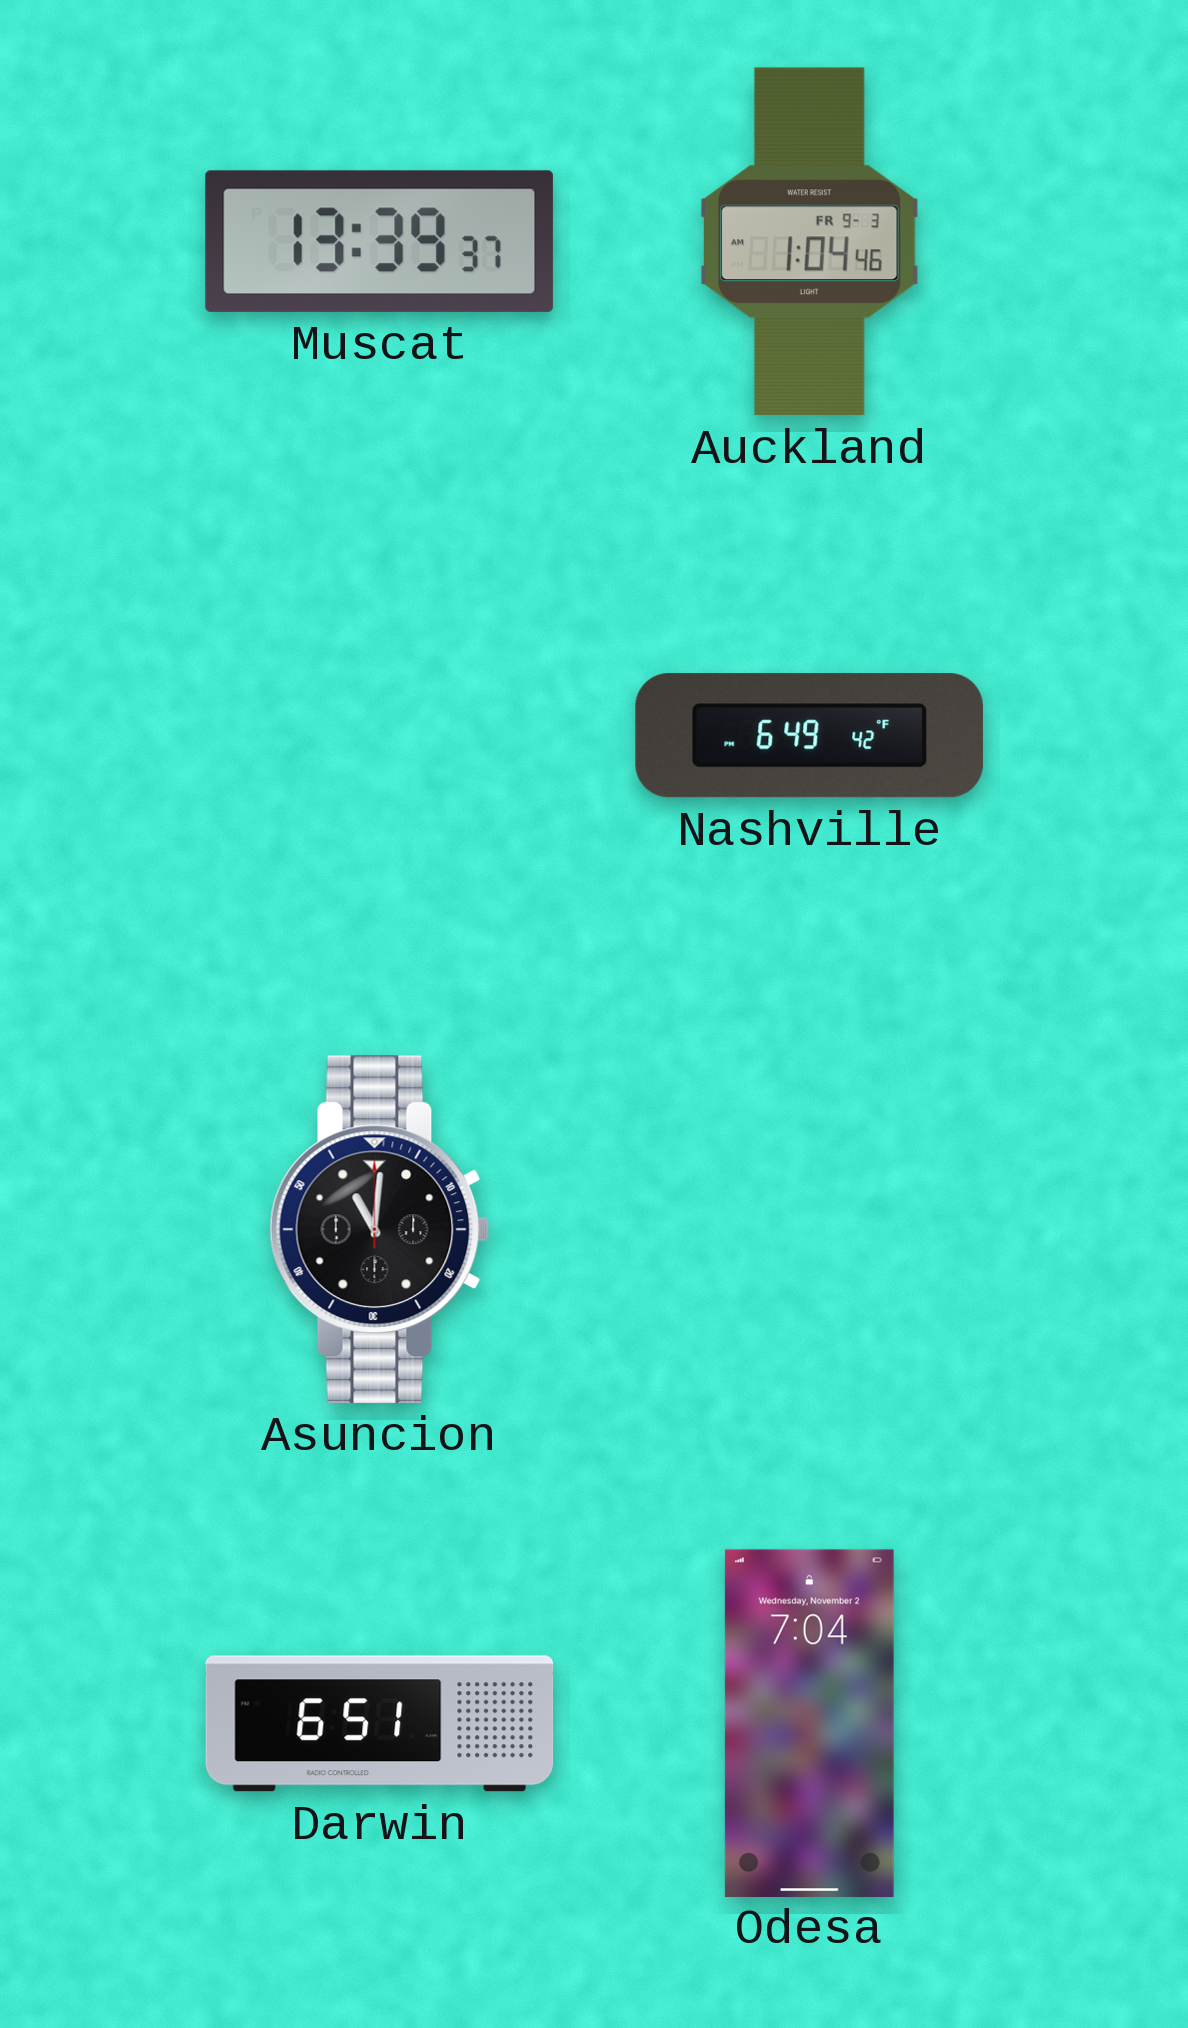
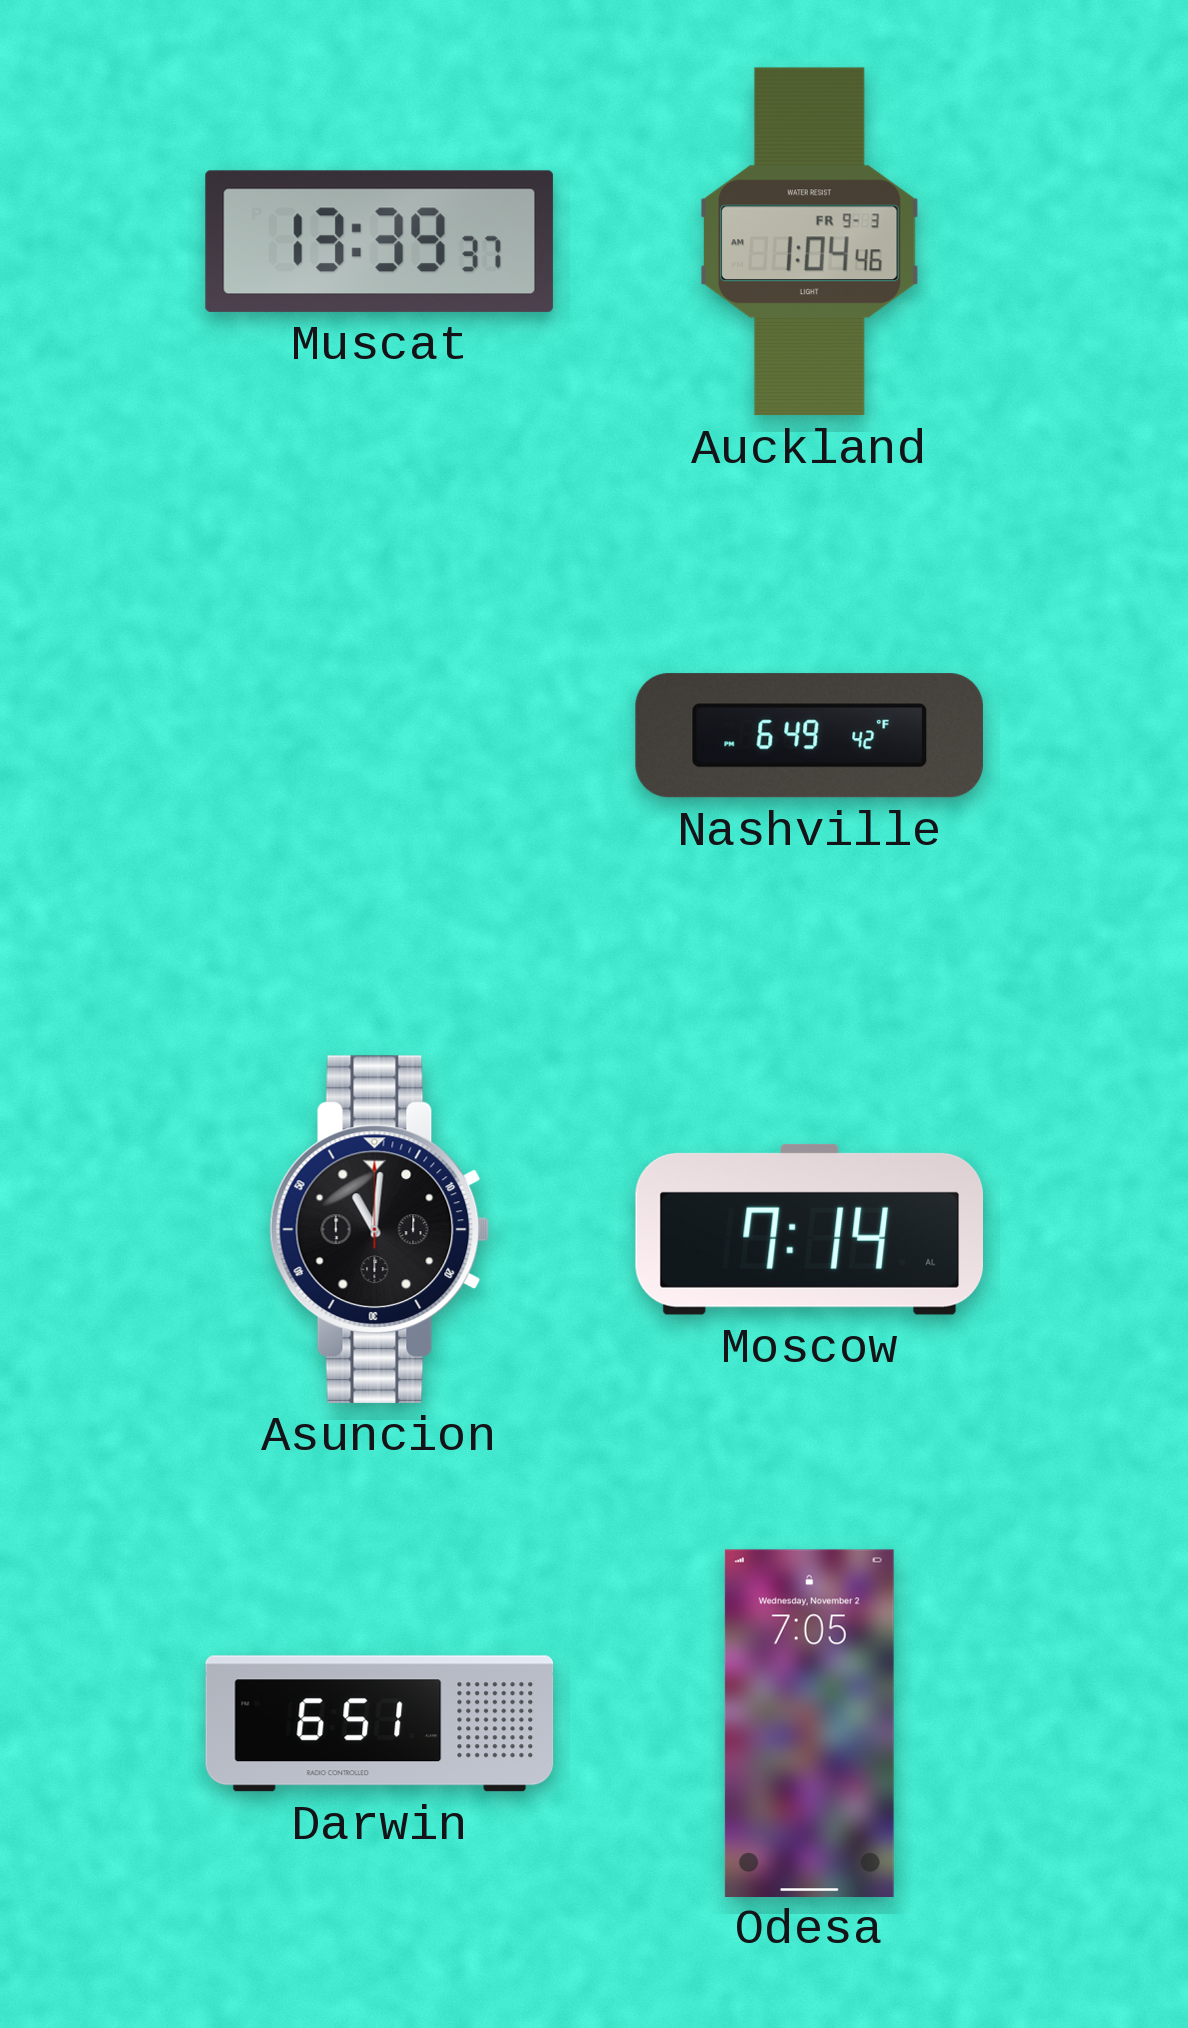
Moscow: none -> 7:14 (809, 1229)
Odesa: 7:04 -> 7:05 (809, 1723)
